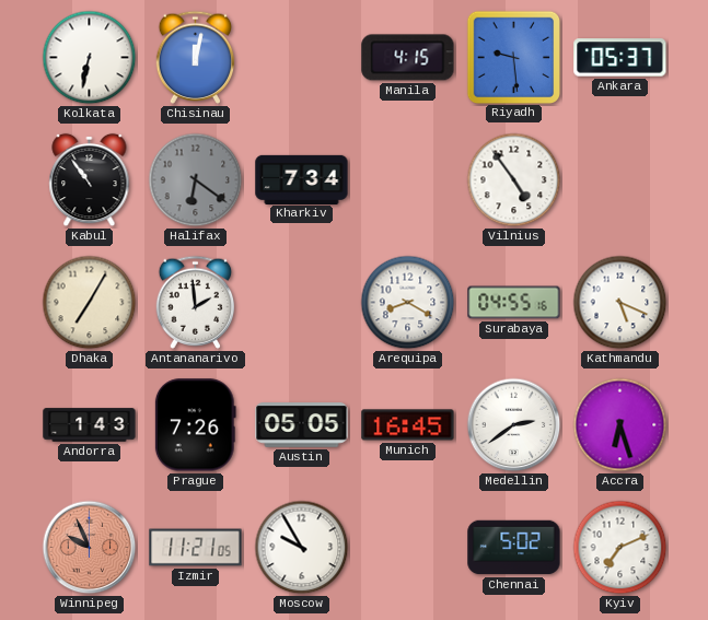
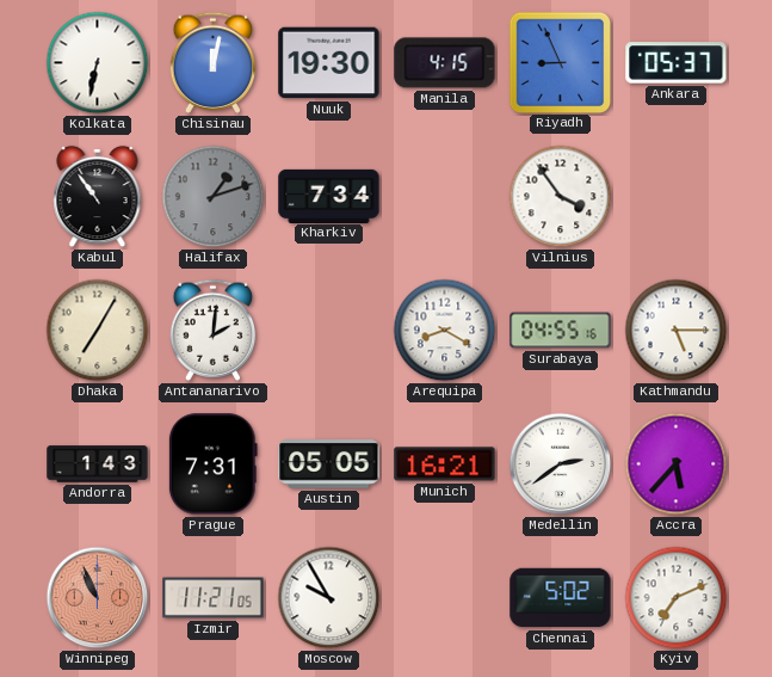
Nuuk: none -> 19:30 (329, 63)
Riyadh: 9:29 -> 8:56 (560, 62)
Halifax: 6:21 -> 1:12 (214, 197)
Vilnius: 4:54 -> 3:54 (561, 197)
Antananarivo: 1:59 -> 2:01 (214, 330)
Kathmandu: 5:19 -> 5:15 (677, 331)
Prague: 7:26 -> 7:31 (212, 464)
Munich: 16:45 -> 16:21 (445, 464)
Accra: 6:27 -> 5:37 (677, 464)
Winnipeg: 9:56 -> 10:56 (98, 598)
